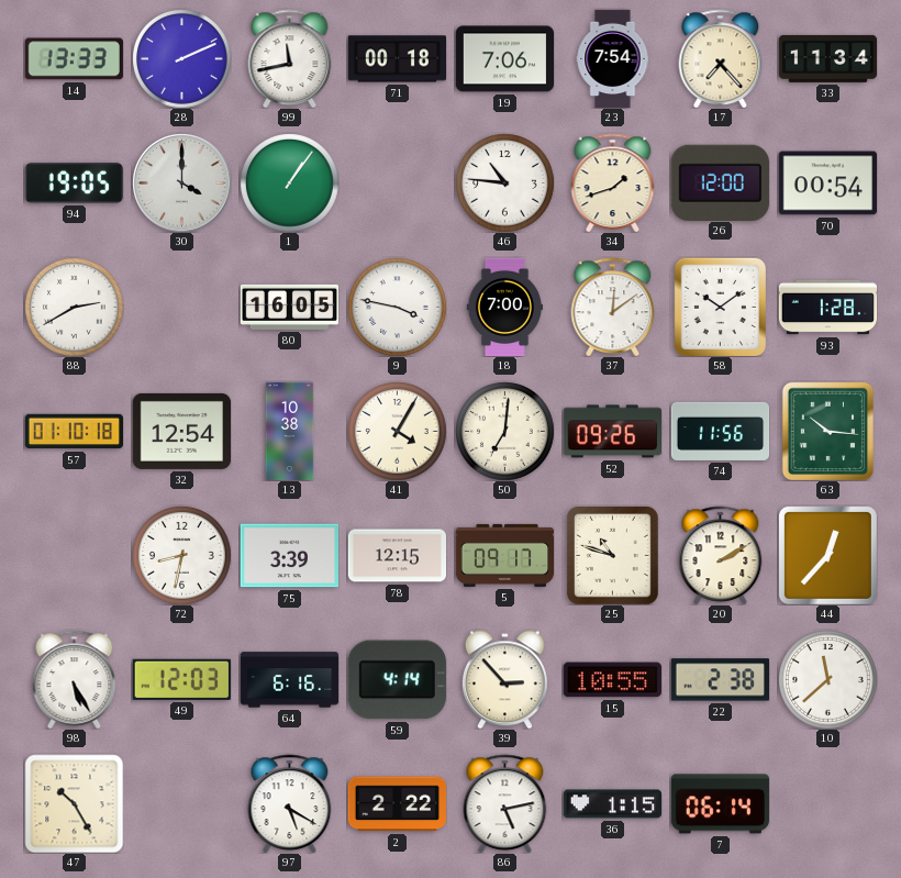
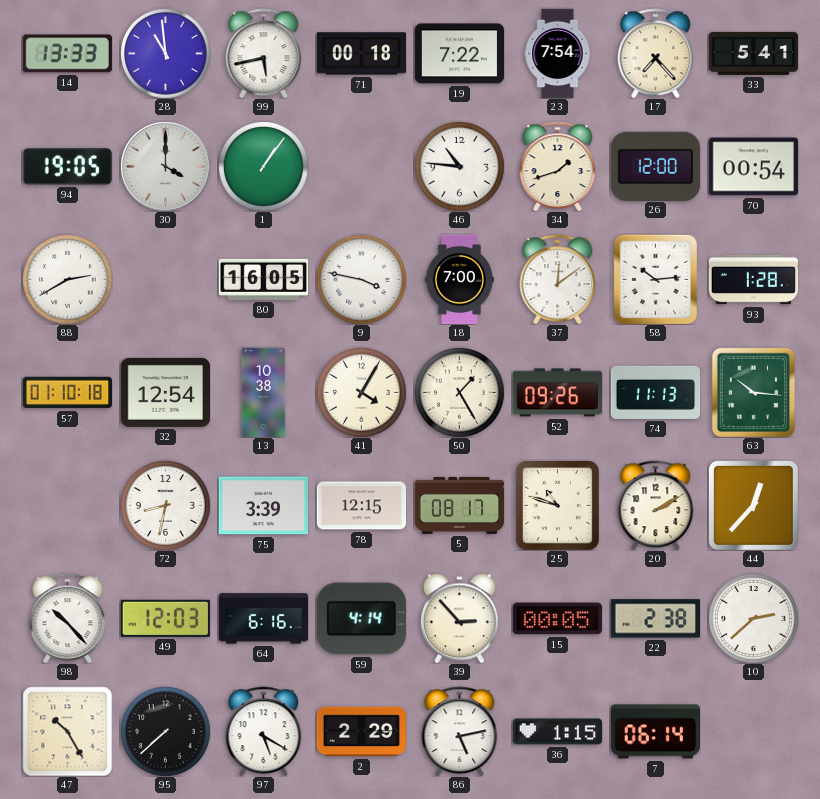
28: 2:11 -> 10:59 (165, 53)
99: 11:43 -> 5:43 (264, 53)
19: 7:06 -> 7:22 (459, 54)
33: 11:34 -> 5:41 (753, 53)
58: 10:09 -> 10:14 (655, 279)
50: 7:01 -> 1:25 (459, 392)
74: 11:56 -> 11:13 (655, 392)
5: 09:17 -> 08:17 (459, 505)
98: 5:25 -> 10:23 (68, 618)
15: 10:55 -> 00:05 (557, 619)
10: 11:38 -> 2:38 (753, 618)
95: none -> 7:38 (165, 731)
2: 2:22 -> 2:29 (361, 732)
